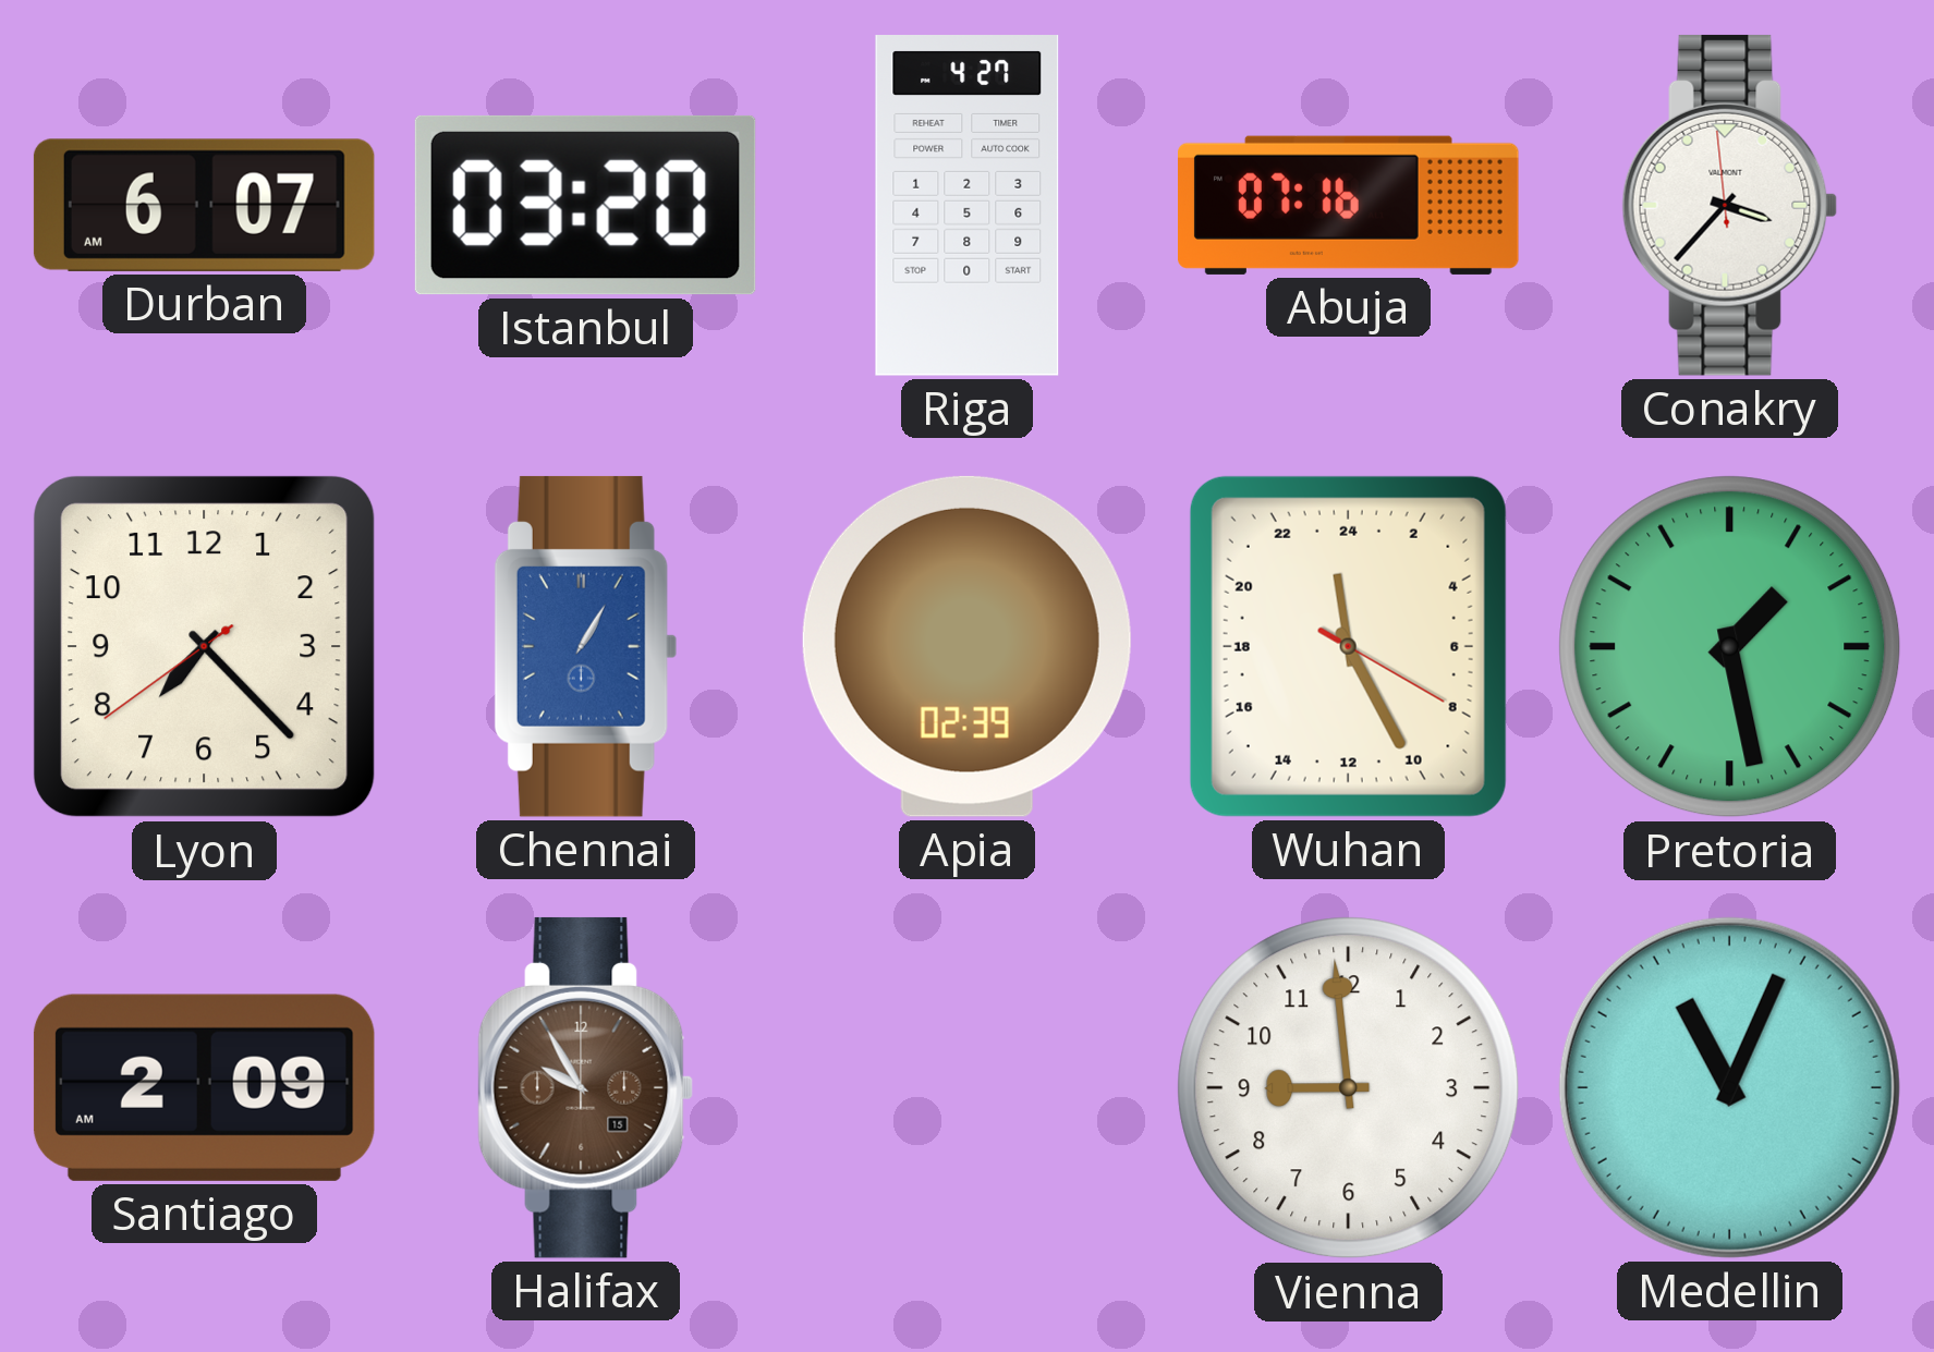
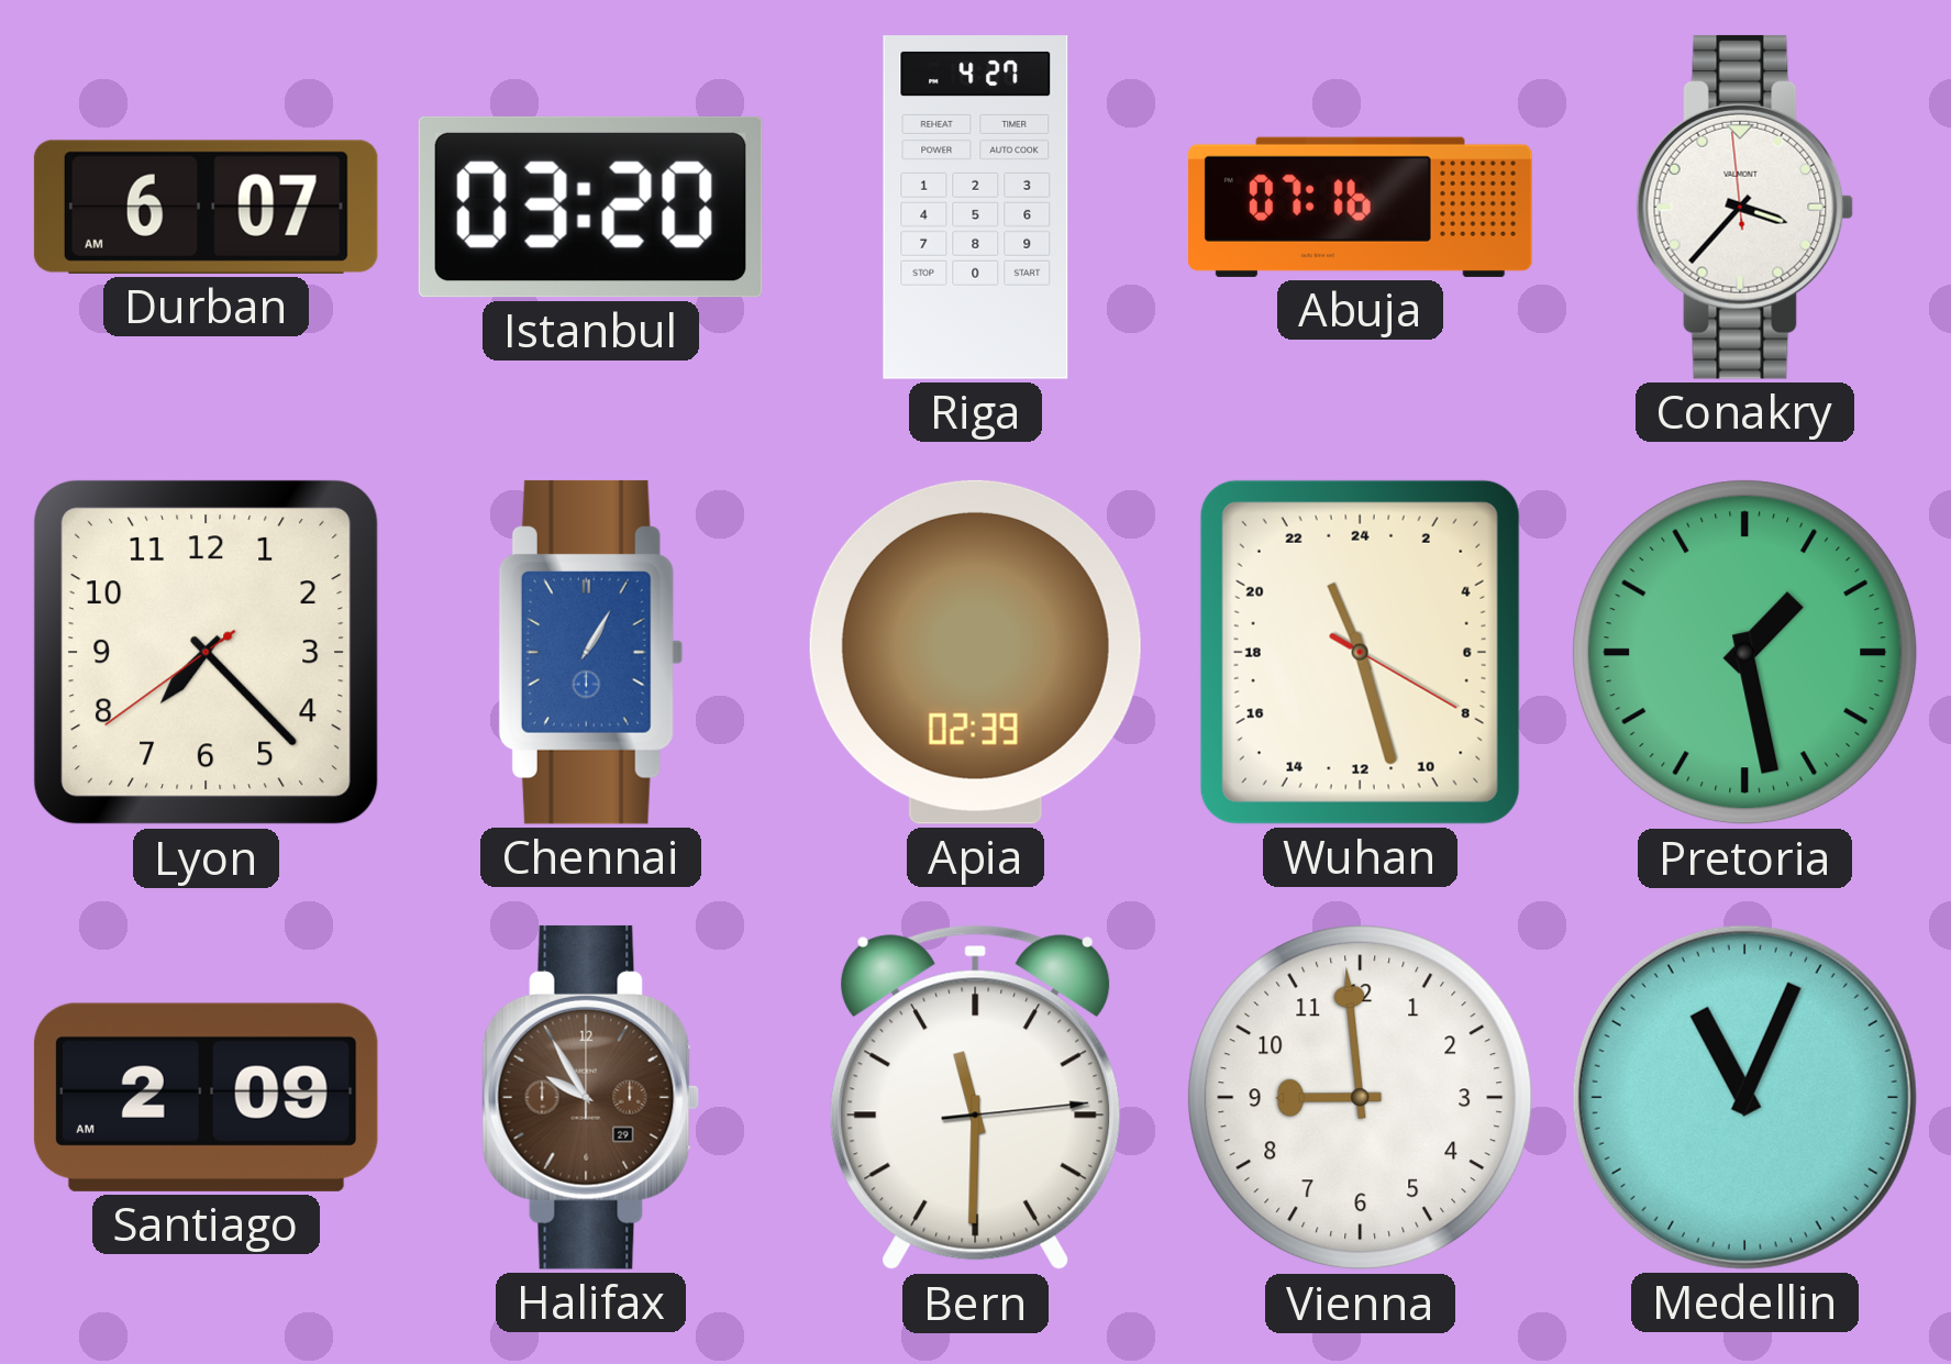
Wuhan: 23:25 -> 22:27 (1360, 652)
Halifax date: 15 -> 29 (591, 1097)
Bern: none -> 11:30 (976, 1098)
